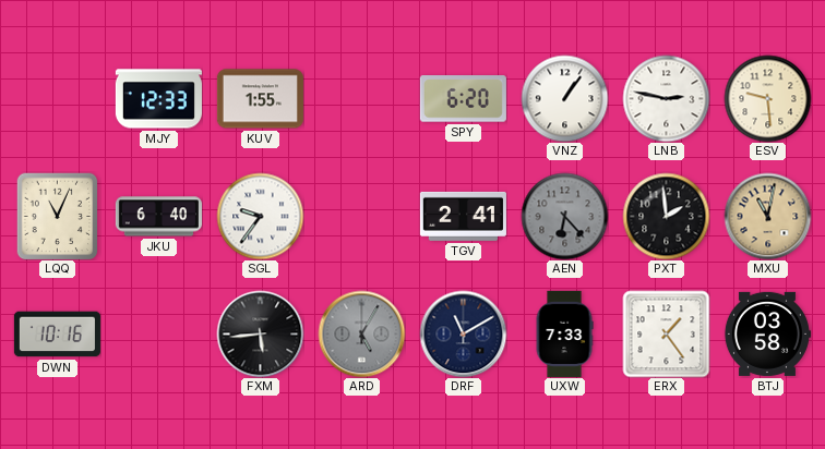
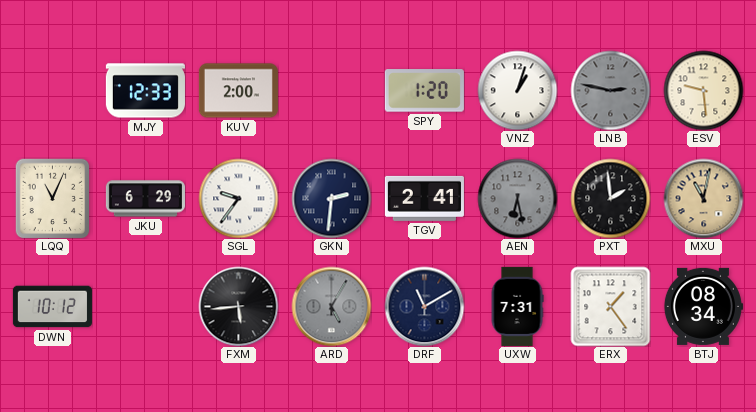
KUV: 1:55 -> 2:00 (238, 91)
SPY: 6:20 -> 1:20 (424, 91)
VNZ: 1:06 -> 1:03 (517, 90)
LNB dial: white -> grey (610, 90)
JKU: 6:40 -> 6:29 (145, 199)
GKN: none -> 2:31 (331, 198)
AEN: 6:23 -> 6:28 (517, 198)
DWN: 10:16 -> 10:12 (52, 307)
UXW: 7:33 -> 7:31 (517, 306)
BTJ: 03:58 -> 08:34 (703, 306)
